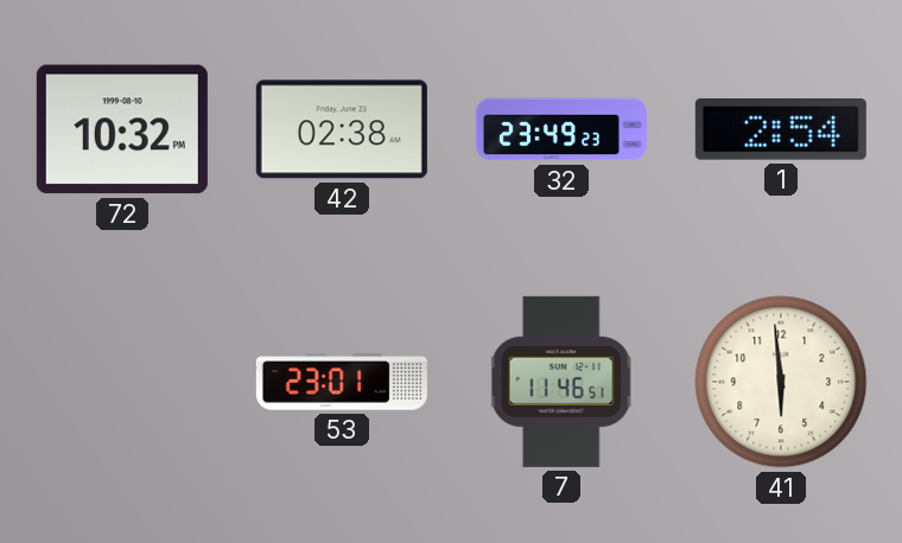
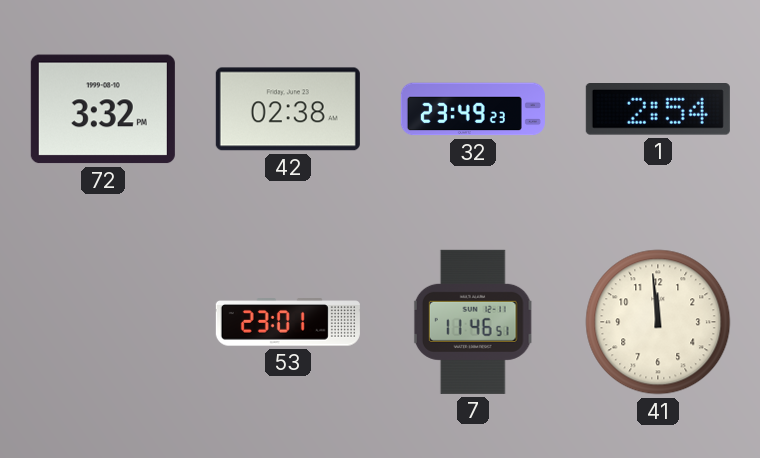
72: 10:32 -> 3:32 (103, 109)
41: 5:59 -> 11:59 (658, 322)
